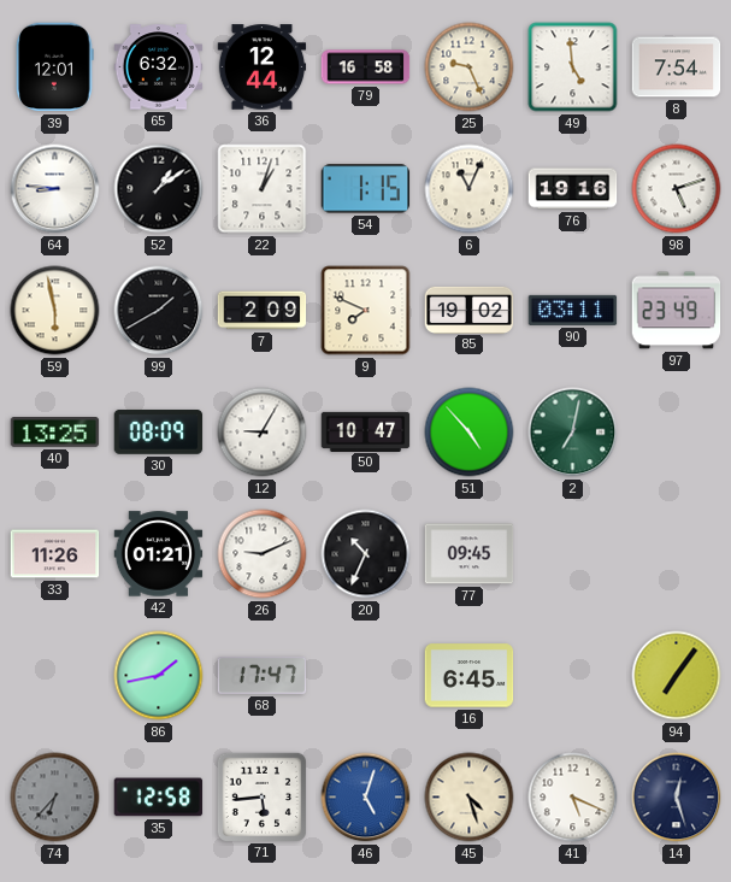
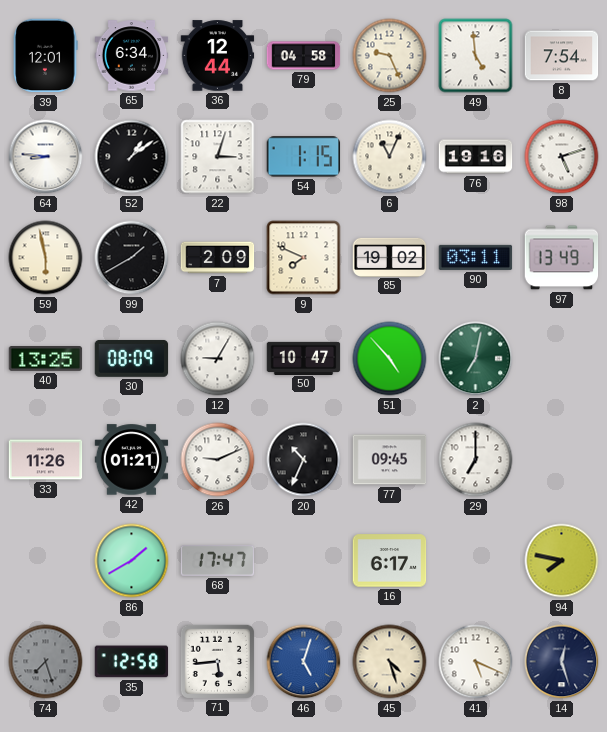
65: 6:32 -> 6:34 (132, 56)
79: 16:58 -> 04:58 (304, 56)
22: 1:03 -> 3:03 (218, 157)
97: 23:49 -> 13:49 (562, 258)
29: none -> 7:00 (476, 460)
86: 1:43 -> 1:40 (132, 561)
16: 6:45 -> 6:17 (390, 561)
94: 7:06 -> 7:47 (562, 561)
74: 6:37 -> 7:27 (46, 662)
